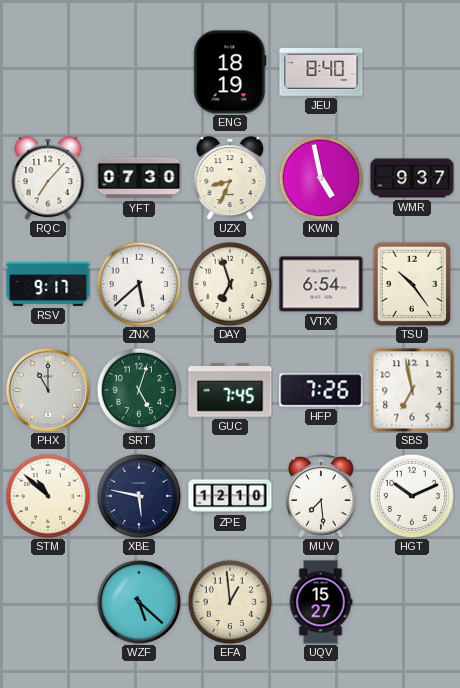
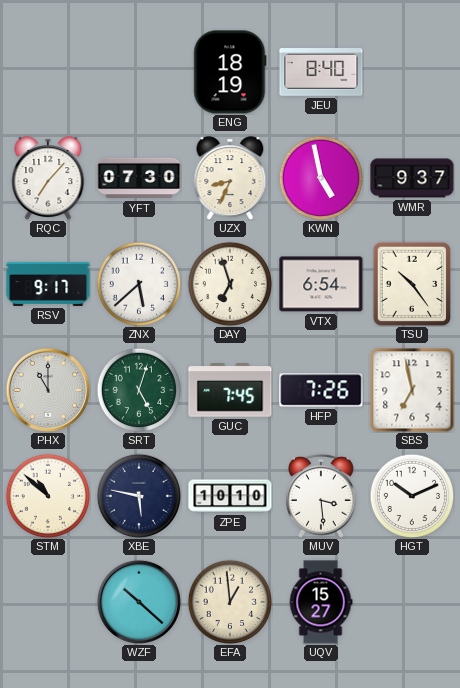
ZPE: 12:10 -> 10:10 (230, 496)
MUV: 7:29 -> 3:29 (321, 496)
WZF: 5:22 -> 10:22 (139, 602)
